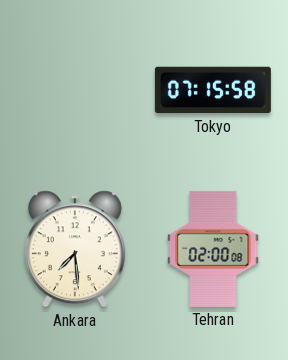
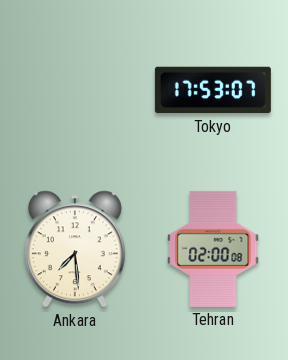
Tokyo: 07:15 -> 17:53 (213, 90)
